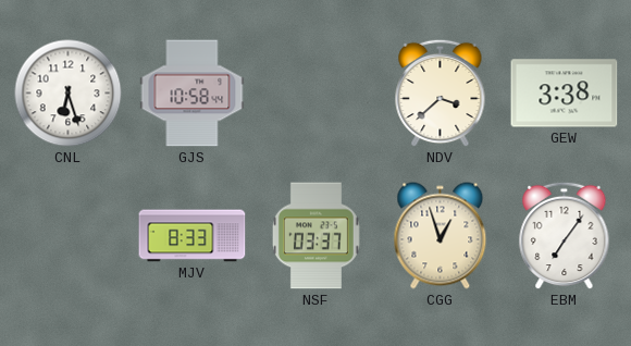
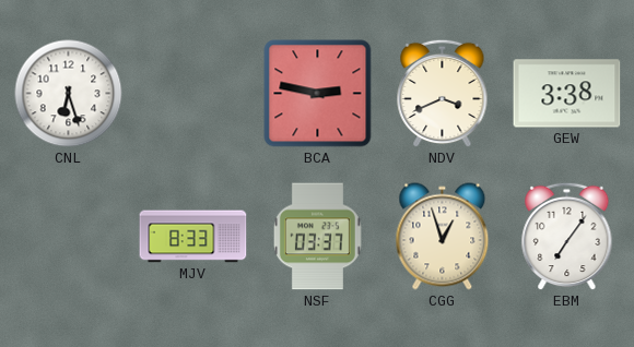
GJS: 10:58 -> none (193, 94)
BCA: none -> 2:47 (318, 94)
NDV: 3:38 -> 3:41 (443, 94)
